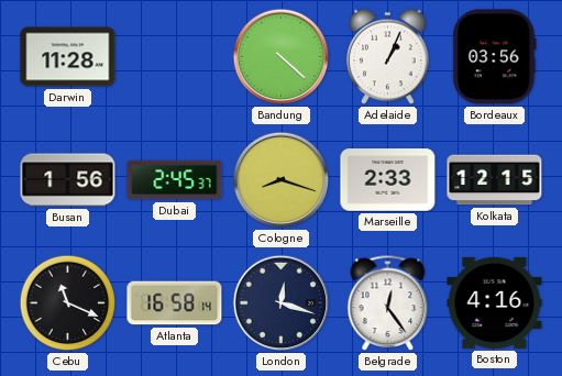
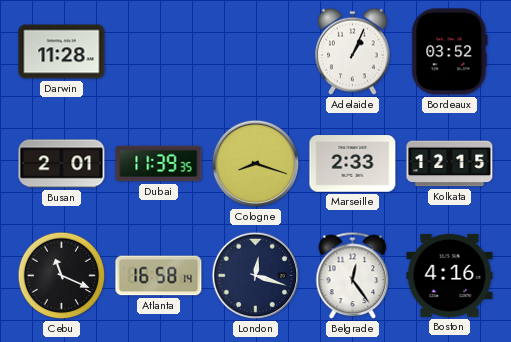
Bandung: 4:22 -> none (282, 57)
Bordeaux: 03:56 -> 03:52 (450, 52)
Busan: 1:56 -> 2:01 (62, 164)
Dubai: 2:45 -> 11:39 (159, 164)
